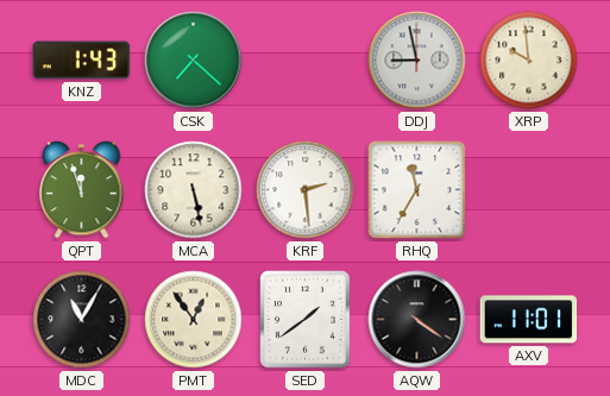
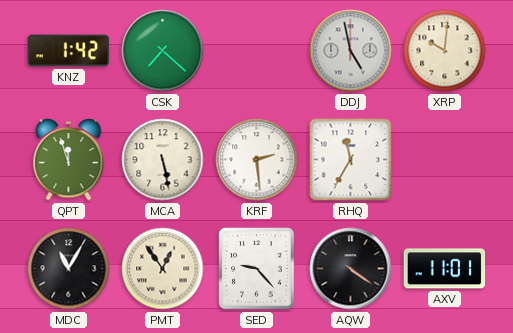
KNZ: 1:43 -> 1:42 (69, 51)
DDJ: 8:58 -> 4:58 (351, 51)
XRP: 9:59 -> 10:01 (445, 51)
SED: 1:39 -> 9:23 (257, 269)
